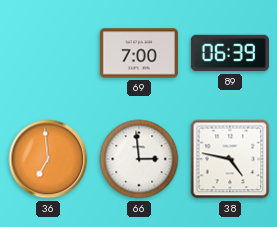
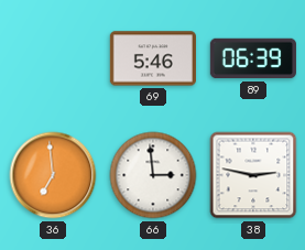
69: 7:00 -> 5:46 (153, 58)
38: 4:47 -> 2:47 (253, 175)
